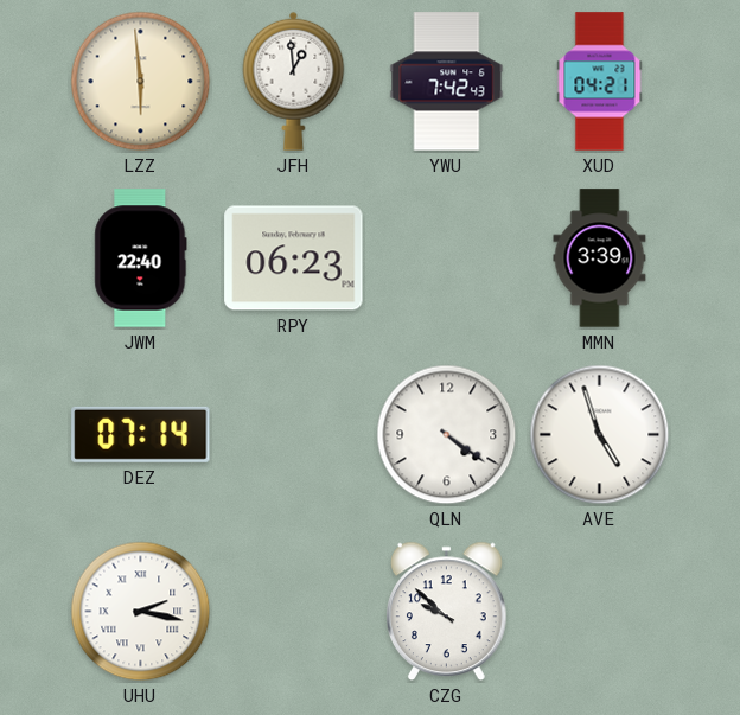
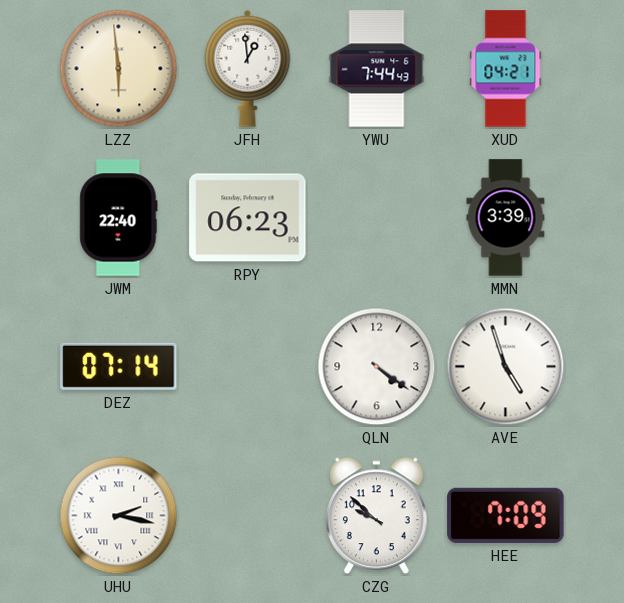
YWU: 7:42 -> 7:44 (377, 69)
HEE: none -> 7:09 (506, 515)
